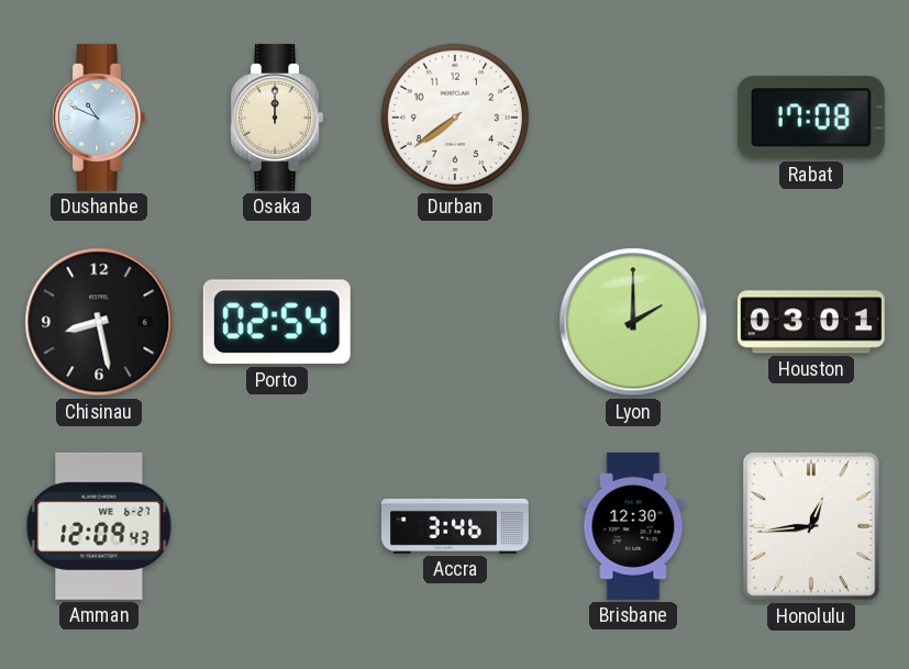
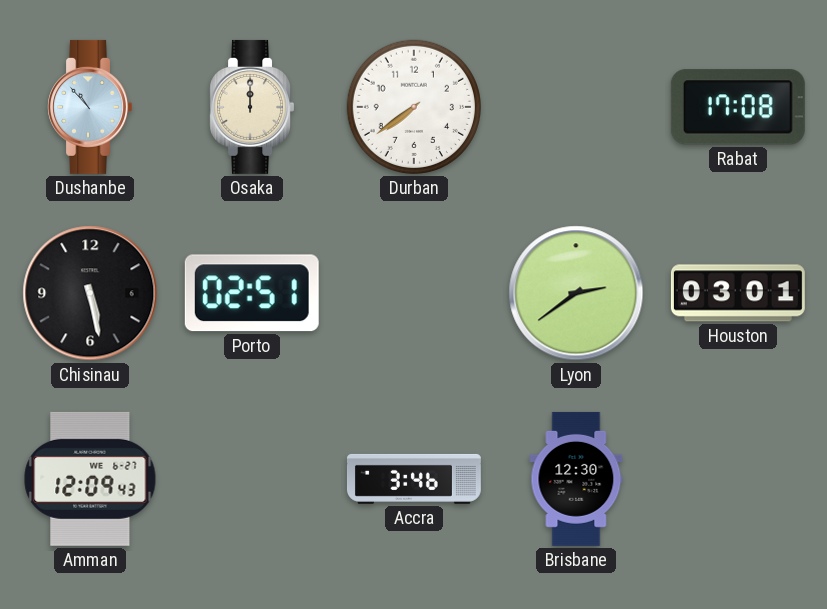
Dushanbe: 10:49 -> 10:53 (89, 107)
Chisinau: 8:28 -> 5:28 (90, 293)
Porto: 02:54 -> 02:51 (252, 293)
Lyon: 2:00 -> 2:39 (576, 293)
Honolulu: 12:44 -> none (811, 526)
